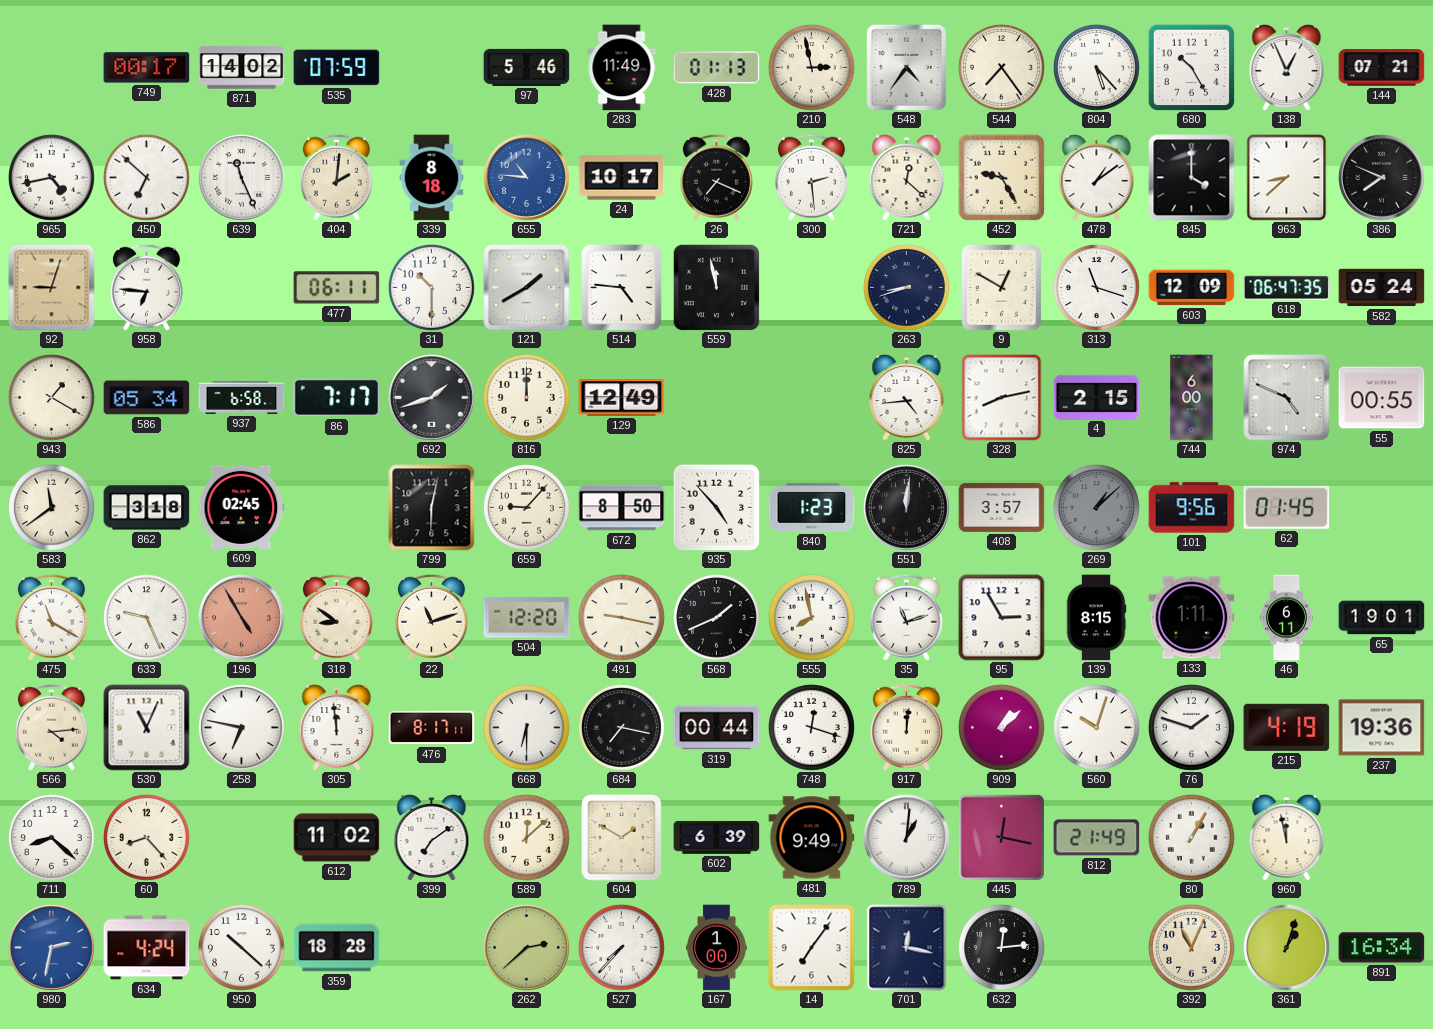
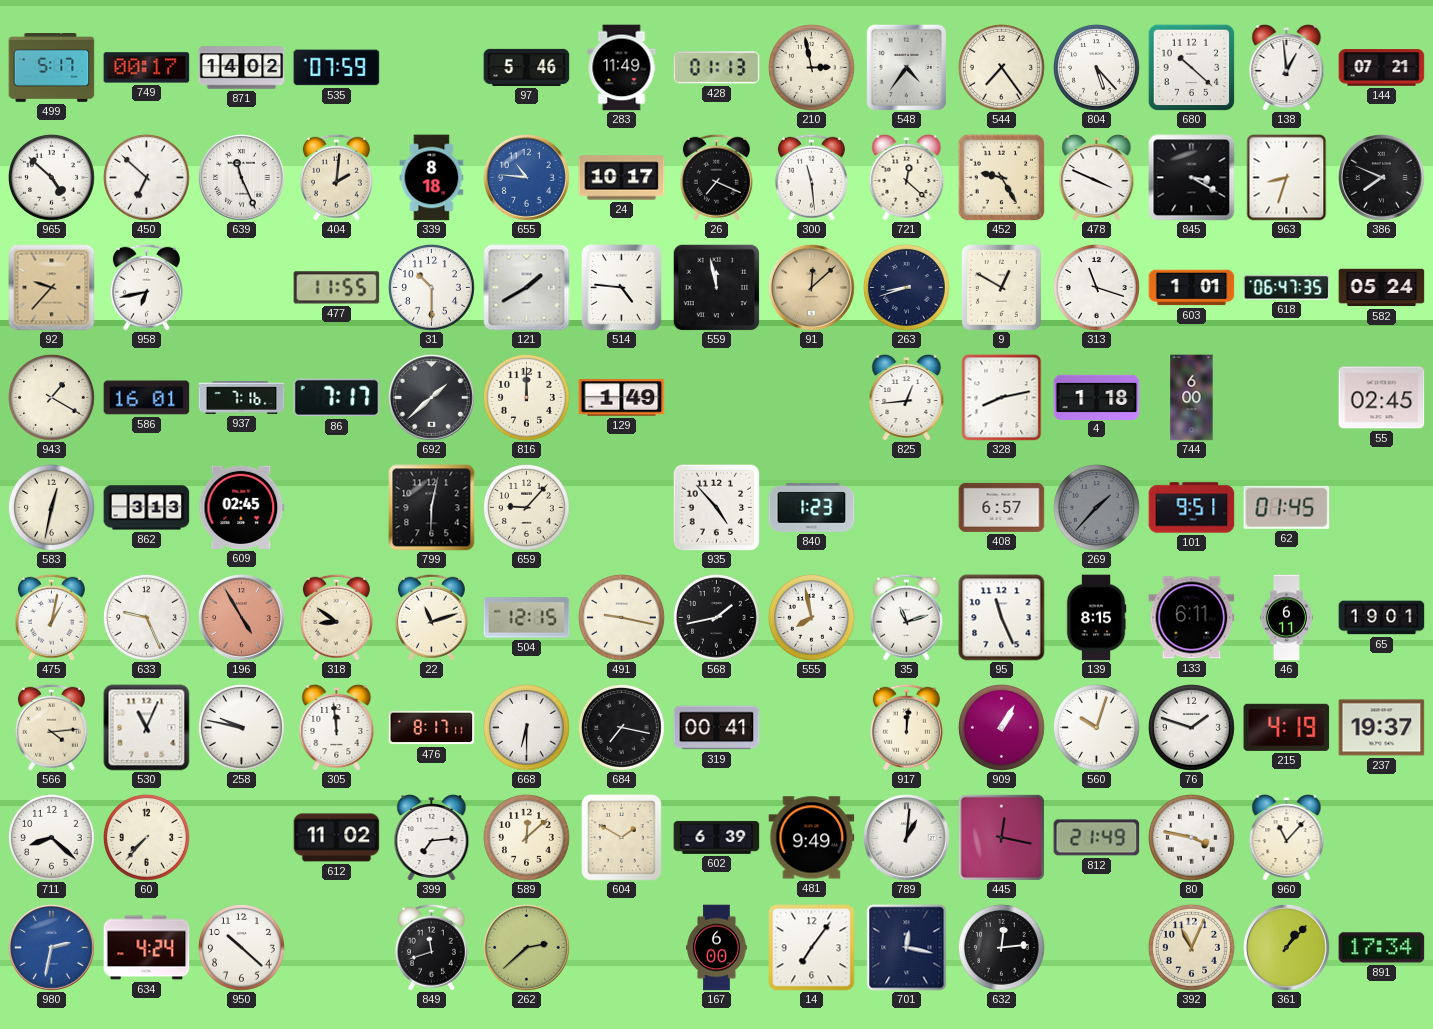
499: none -> 5:17 (52, 68)
680: 10:25 -> 10:22 (1191, 67)
138: 12:56 -> 12:59 (1287, 68)
965: 4:43 -> 4:52 (52, 178)
300: 2:29 -> 11:29 (811, 177)
478: 1:09 -> 3:49 (1097, 178)
845: 4:00 -> 3:20 (1192, 178)
963: 8:38 -> 8:33 (1287, 178)
92: 9:03 -> 9:37 (52, 288)
958: 6:46 -> 6:43 (146, 287)
477: 06:11 -> 11:55 (337, 288)
91: none -> 12:08 (812, 288)
603: 12:09 -> 1:01 (1192, 288)
586: 05:34 -> 16:01 (147, 398)
937: 6:58 -> 7:16 (242, 398)
692: 1:42 -> 1:38 (432, 398)
129: 12:49 -> 1:49 (622, 398)
825: 4:44 -> 12:44 (907, 398)
4: 2:15 -> 1:18 (1097, 397)
974: 4:49 -> none (1287, 398)
55: 00:55 -> 02:45 (1382, 398)
583: 11:39 -> 12:32 (52, 508)
862: 3:18 -> 3:13 (147, 508)
672: 8:50 -> none (622, 508)
551: 12:01 -> none (907, 508)
408: 3:57 -> 6:57 (1002, 507)
269: 1:08 -> 1:37 (1097, 508)
101: 9:56 -> 9:51 (1192, 508)
475: 11:20 -> 1:02 (51, 617)
504: 12:20 -> 12:15 (527, 618)
568: 1:41 -> 1:43 (717, 618)
95: 2:55 -> 11:26 (1002, 618)
133: 1:11 -> 6:11 (1192, 618)
258: 6:47 -> 9:47 (242, 728)
319: 00:44 -> 00:41 (717, 728)
748: 12:18 -> none (812, 728)
909: 1:08 -> 1:05 (1002, 728)
237: 19:36 -> 19:37 (1382, 728)
60: 8:23 -> 7:37 (147, 838)
399: 7:09 -> 7:14 (432, 838)
80: 1:05 -> 3:47 (1192, 838)
960: 11:58 -> 11:07 (1287, 838)
359: 18:28 -> none (337, 948)
849: none -> 11:42 (431, 947)
527: 7:37 -> none (622, 948)
167: 1:00 -> 6:00 (717, 948)
361: 1:03 -> 1:07 (1287, 948)
891: 16:34 -> 17:34 (1382, 948)
